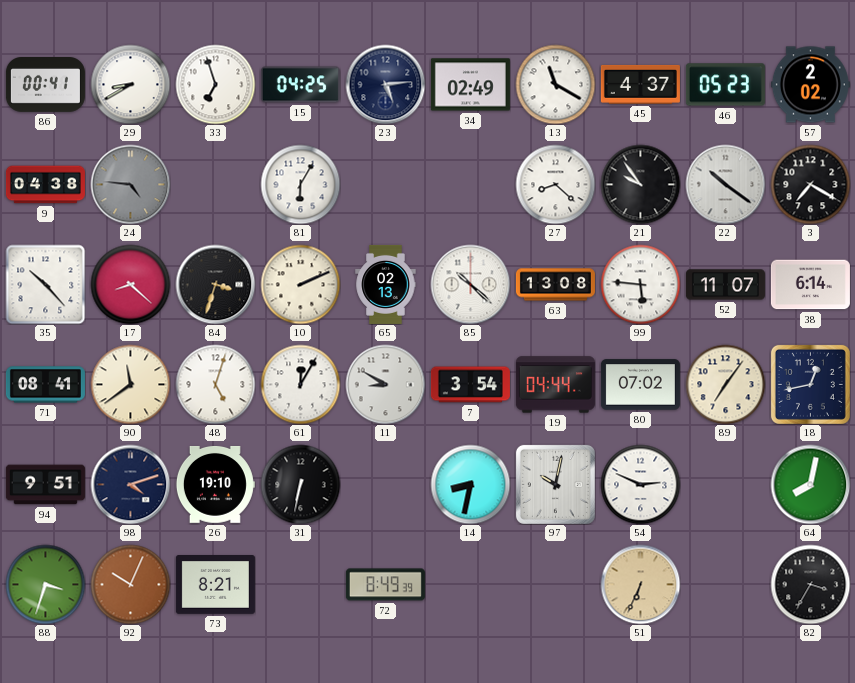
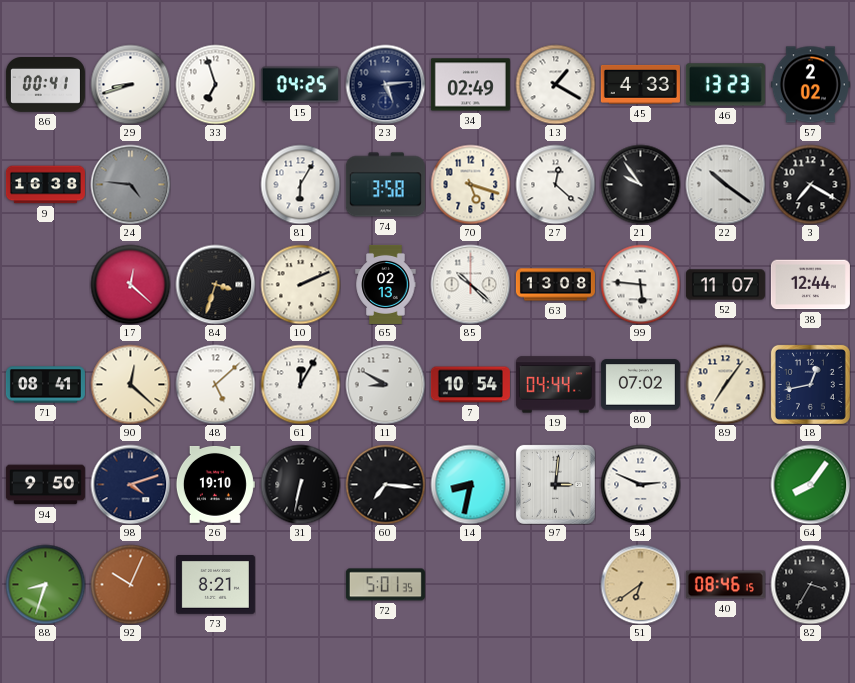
29: 8:40 -> 8:42 (130, 84)
13: 11:20 -> 1:20 (555, 84)
45: 4:37 -> 4:33 (640, 84)
46: 05:23 -> 13:23 (725, 85)
9: 04:38 -> 16:38 (45, 185)
74: none -> 3:58 (385, 185)
70: none -> 5:18 (470, 184)
27: 8:22 -> 12:22 (555, 184)
35: 10:23 -> none (45, 284)
17: 8:22 -> 12:22 (130, 284)
38: 6:14 -> 12:44 (810, 285)
90: 11:39 -> 12:22 (130, 384)
48: 5:03 -> 5:08 (215, 384)
7: 3:54 -> 10:54 (470, 385)
94: 9:51 -> 9:50 (45, 485)
60: none -> 7:16 (385, 484)
97: 10:02 -> 3:01 (555, 484)
64: 8:02 -> 8:06 (810, 484)
88: 3:33 -> 8:33 (45, 584)
72: 8:49 -> 5:01 (385, 585)
51: 6:34 -> 6:39 (640, 584)
40: none -> 08:46 (725, 585)
